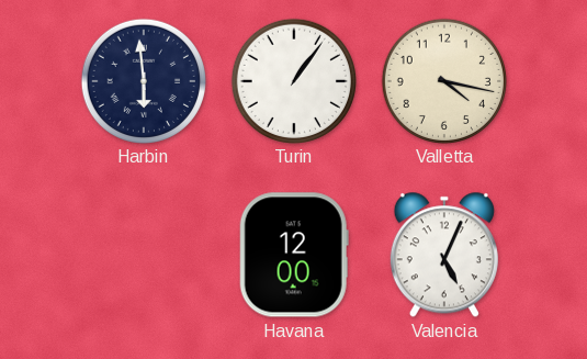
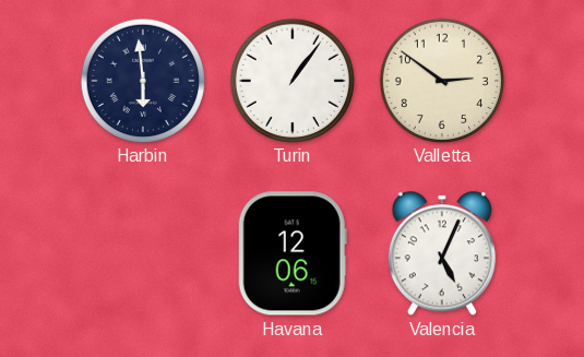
Valletta: 4:17 -> 2:51 (441, 80)
Havana: 12:00 -> 12:06 (293, 253)
